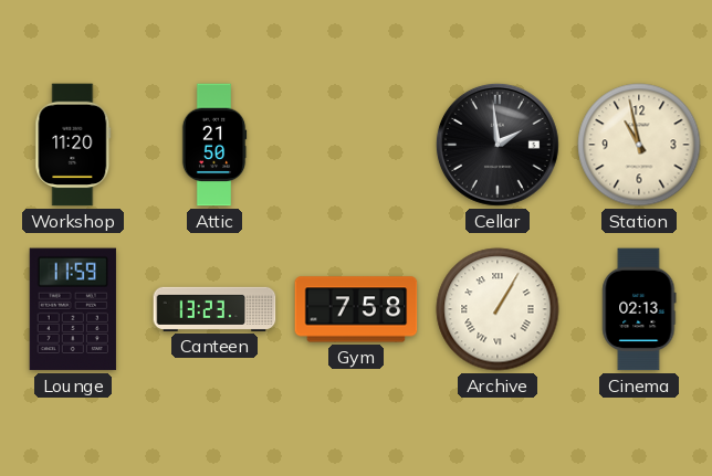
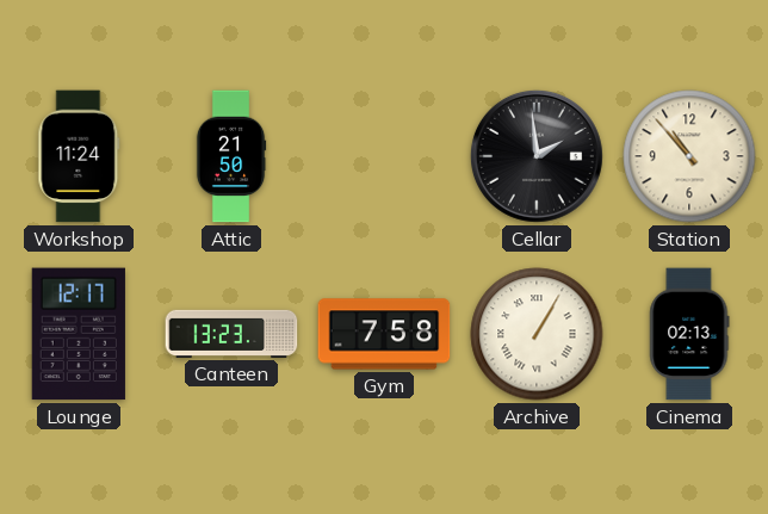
Workshop: 11:20 -> 11:24 (79, 156)
Station: 10:58 -> 10:53 (689, 156)
Lounge: 11:59 -> 12:17 (79, 334)
